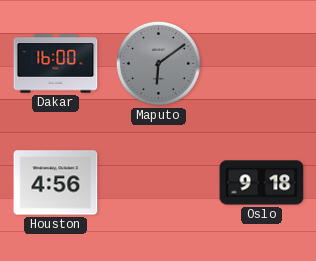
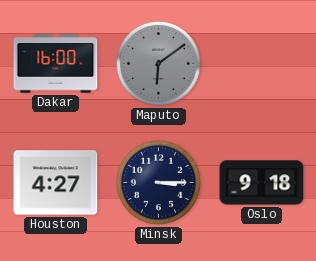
Houston: 4:56 -> 4:27 (56, 183)
Minsk: none -> 3:15 (158, 182)
